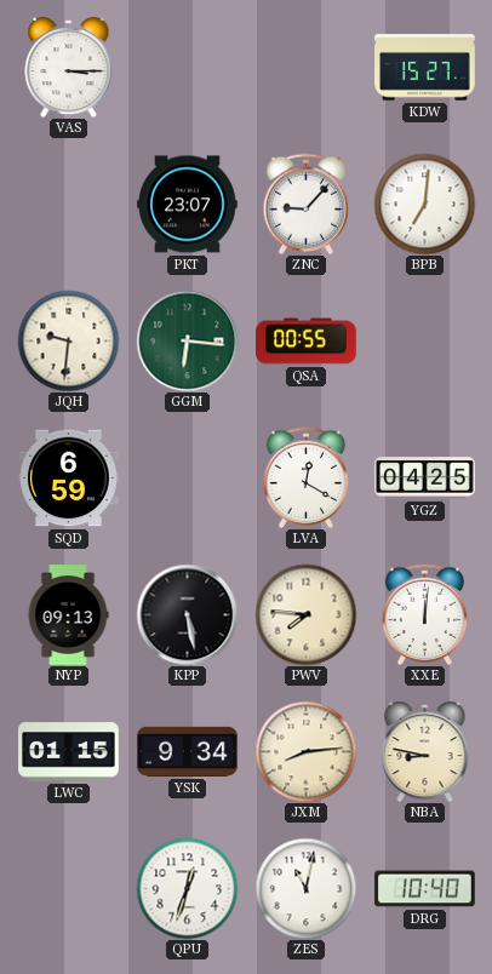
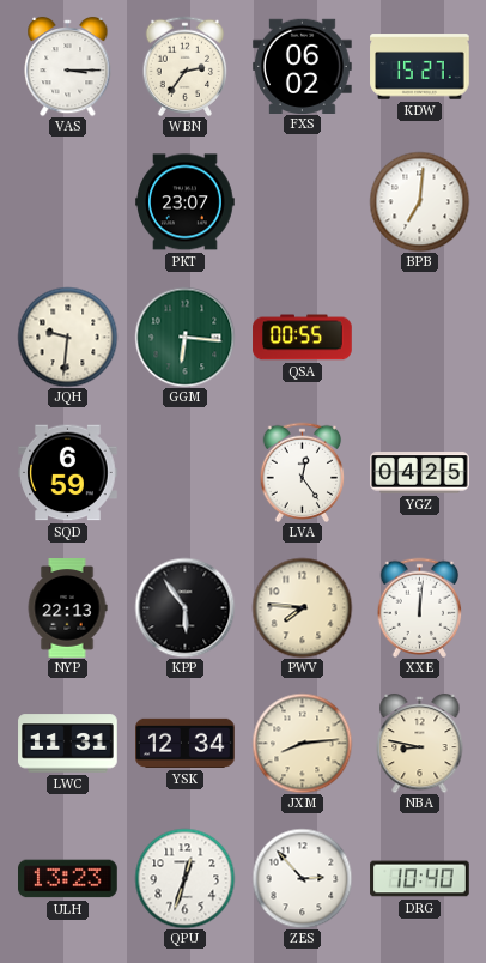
WBN: none -> 2:36 (186, 66)
FXS: none -> 06:02 (303, 66)
ZNC: 9:07 -> none (307, 204)
LVA: 12:20 -> 12:24 (303, 472)
NYP: 09:13 -> 22:13 (67, 608)
KPP: 5:28 -> 5:54 (184, 607)
LWC: 01:15 -> 11:31 (68, 744)
YSK: 9:34 -> 12:34 (186, 743)
ULH: none -> 13:23 (68, 879)
ZES: 11:02 -> 2:53 (302, 878)
